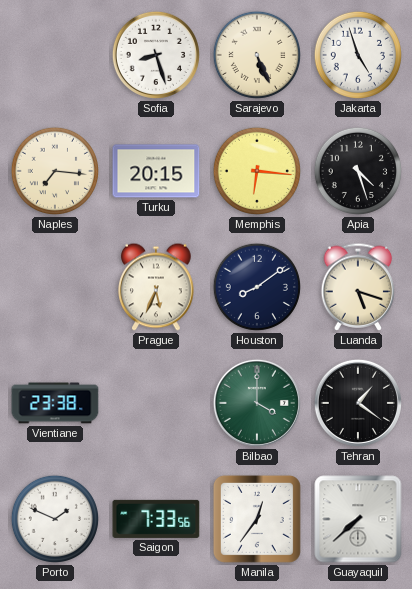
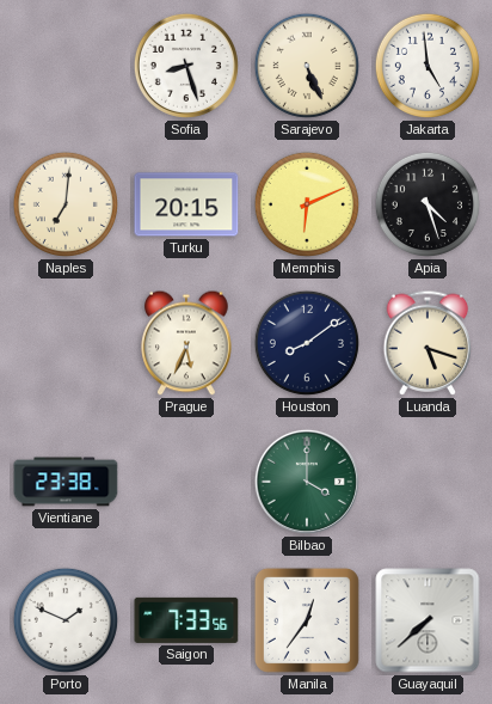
Jakarta: 4:57 -> 4:59 (428, 66)
Naples: 7:16 -> 7:01 (66, 204)
Memphis: 6:16 -> 6:11 (307, 204)
Tehran: 1:21 -> none (358, 403)
